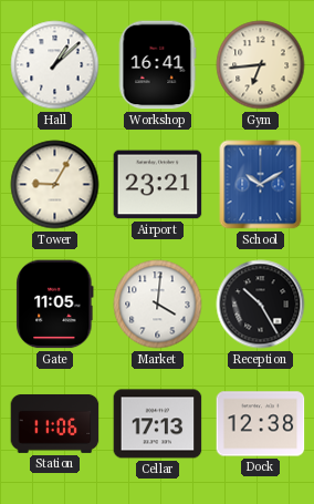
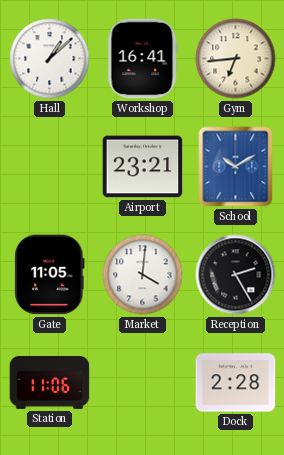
Tower: 9:05 -> none (55, 185)
Reception: 10:25 -> 2:25 (236, 275)
Cellar: 17:13 -> none (158, 424)
Dock: 12:38 -> 2:28 (236, 383)
